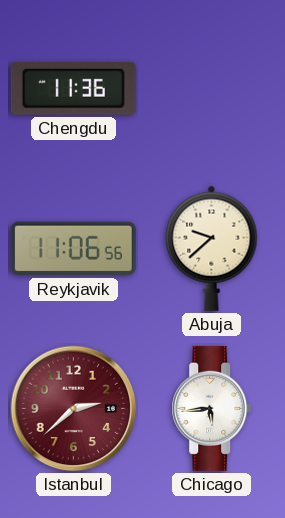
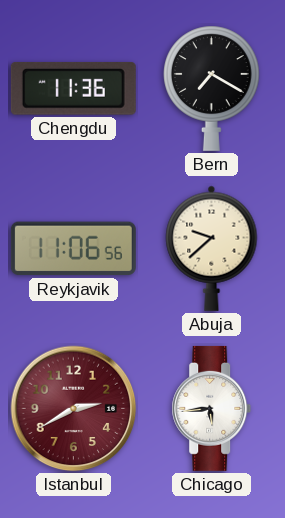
Bern: none -> 7:20 (212, 88)
Istanbul: 2:38 -> 2:40 (74, 409)
